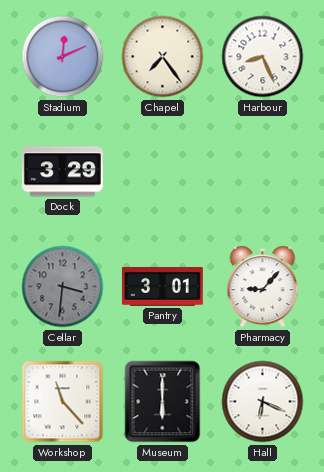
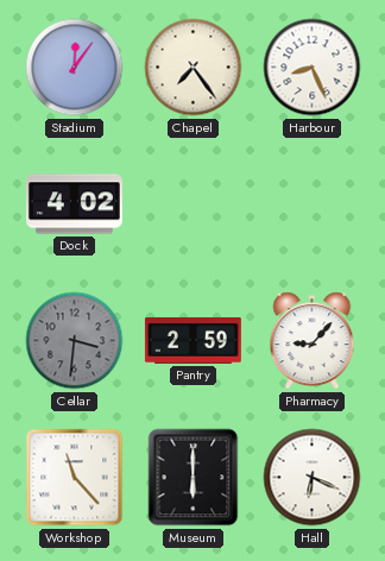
Stadium: 12:11 -> 12:06 (75, 68)
Dock: 3:29 -> 4:02 (74, 204)
Pantry: 3:01 -> 2:59 (192, 340)
